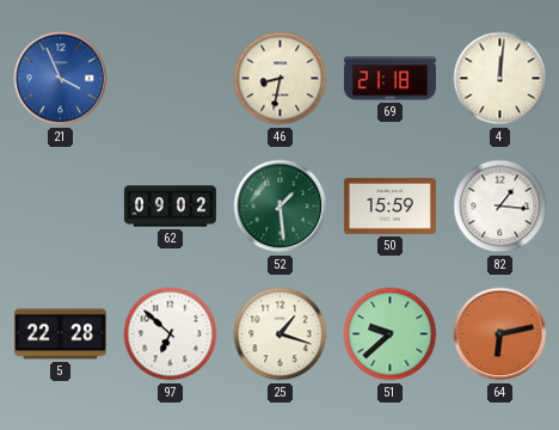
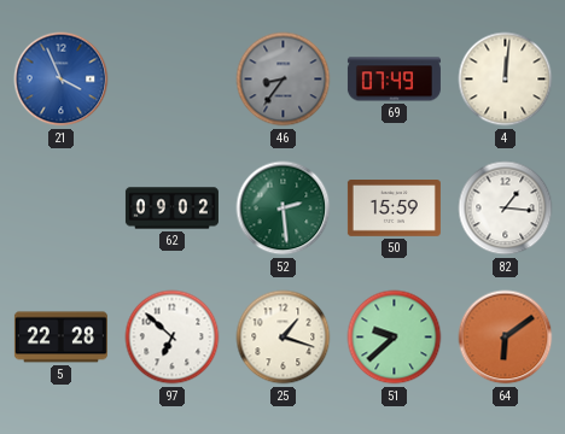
46: 8:32 -> 8:36 (284, 80)
46 dial: cream -> grey (284, 80)
69: 21:18 -> 07:49 (394, 80)
52: 1:29 -> 2:29 (284, 209)
64: 6:13 -> 6:09 (506, 338)
